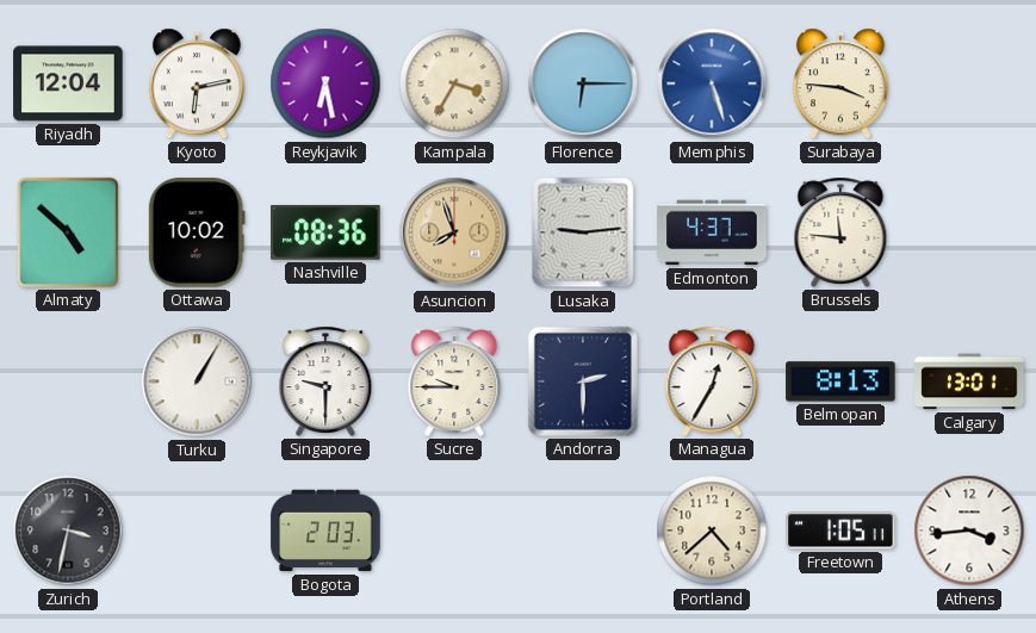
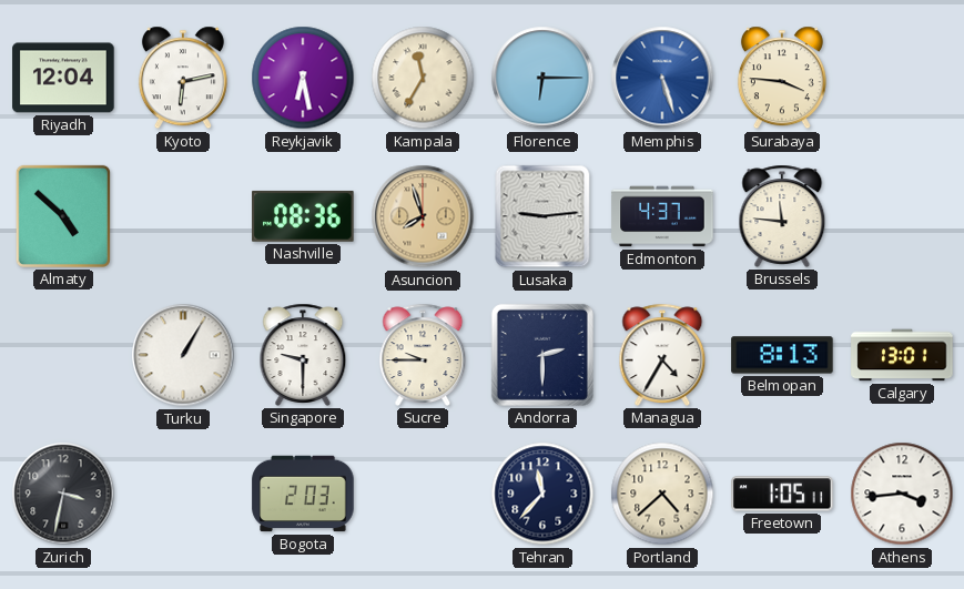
Kampala: 3:35 -> 11:35 (423, 78)
Ottawa: 10:02 -> none (197, 232)
Managua: 12:35 -> 4:35 (662, 355)
Tehran: none -> 11:37 (542, 494)
